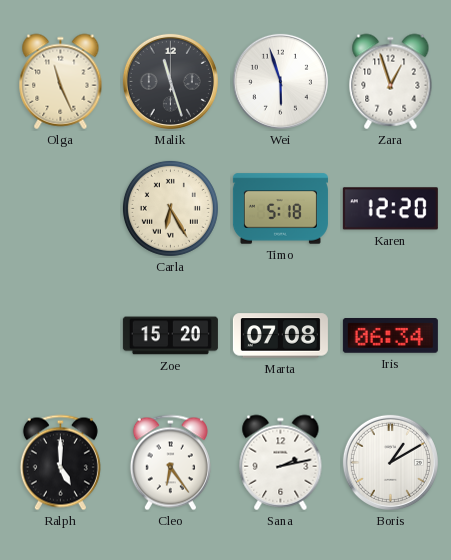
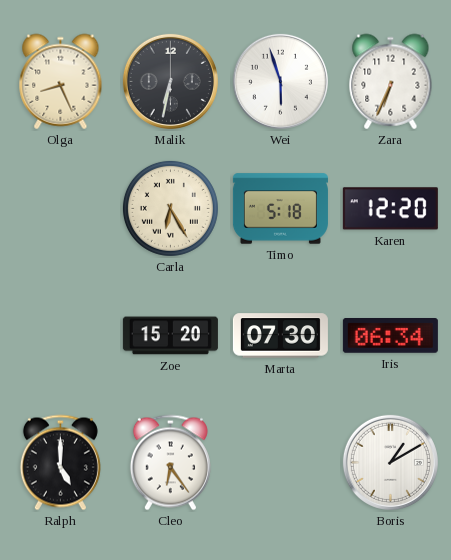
Olga: 11:26 -> 8:26 (61, 82)
Malik: 11:27 -> 6:32 (170, 81)
Zara: 12:57 -> 6:34 (391, 82)
Marta: 07:08 -> 07:30 (280, 336)
Sana: 2:13 -> none (281, 463)
